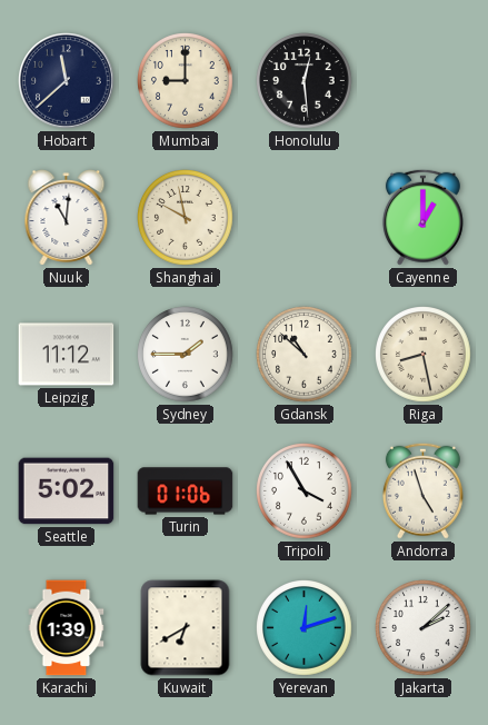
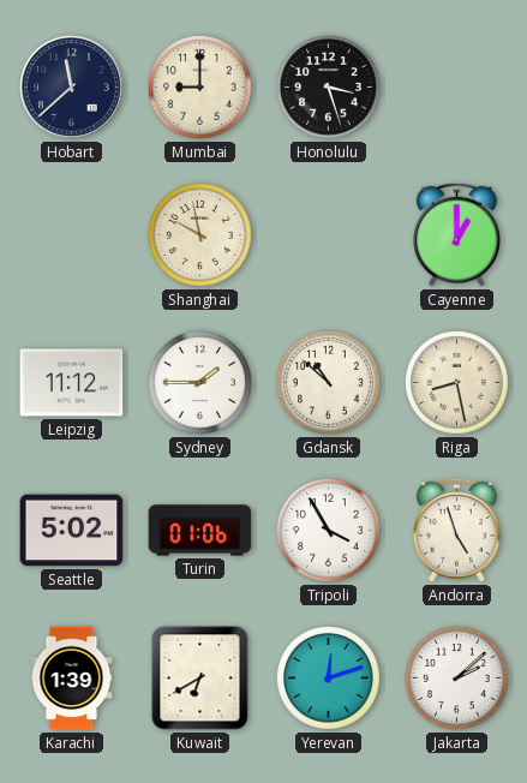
Honolulu: 12:29 -> 3:27 (329, 88)
Nuuk: 11:01 -> none (67, 218)
